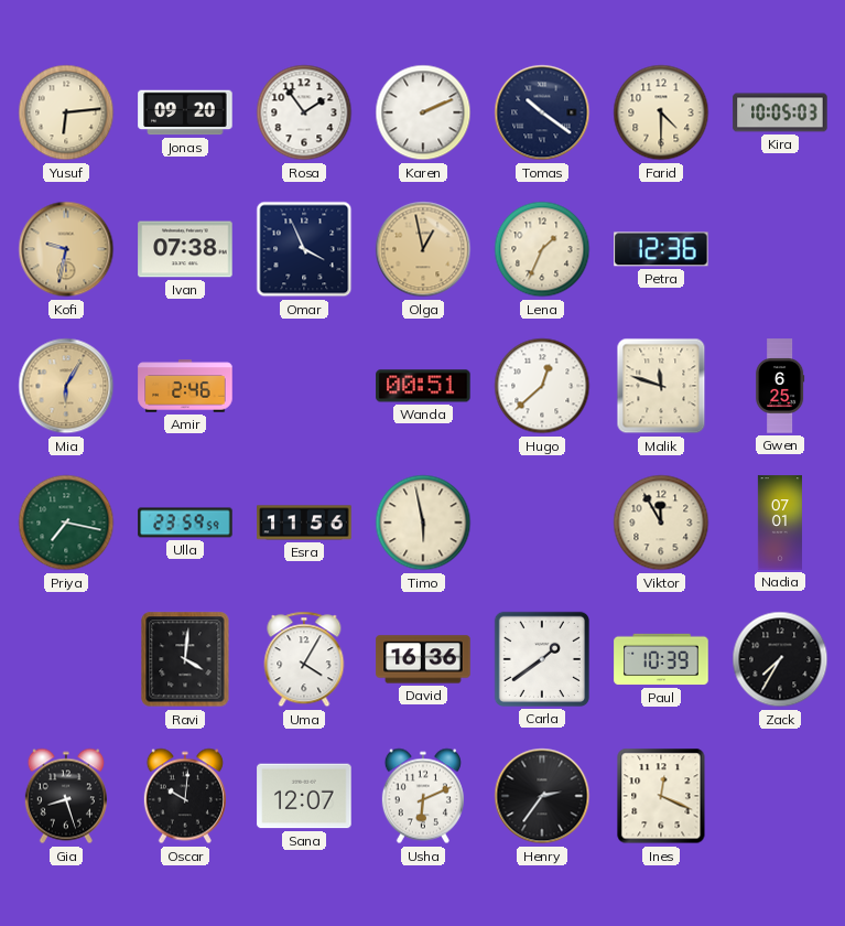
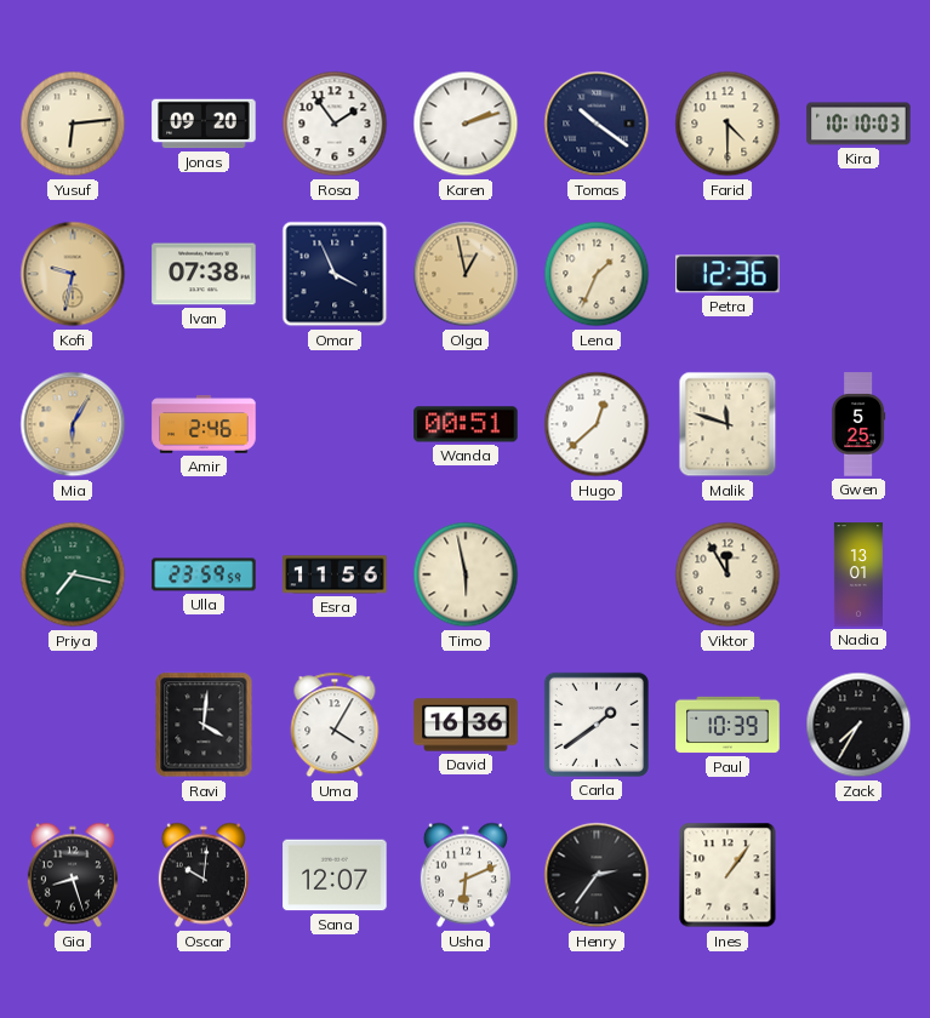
Karen: 2:11 -> 2:12 (466, 124)
Kira: 10:05 -> 10:10 (858, 124)
Gwen: 6:25 -> 5:25 (858, 424)
Nadia: 07:01 -> 13:01 (858, 574)
Ines: 12:19 -> 1:06 (728, 875)
